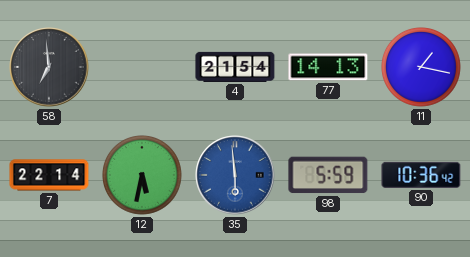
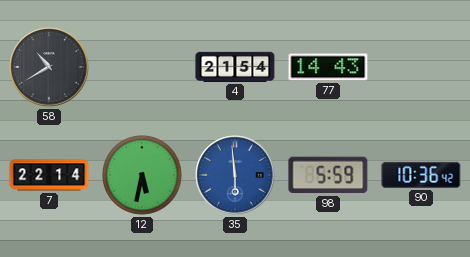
58: 6:59 -> 10:40 (49, 67)
77: 14:13 -> 14:43 (328, 67)
11: 1:17 -> none (422, 68)
